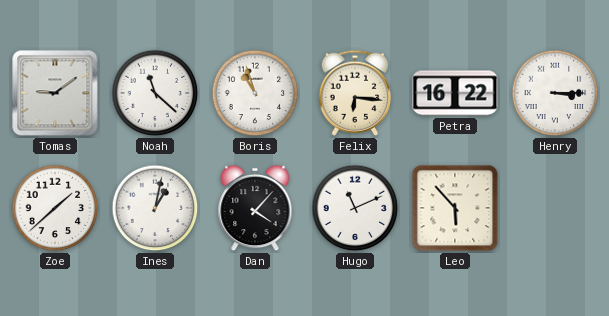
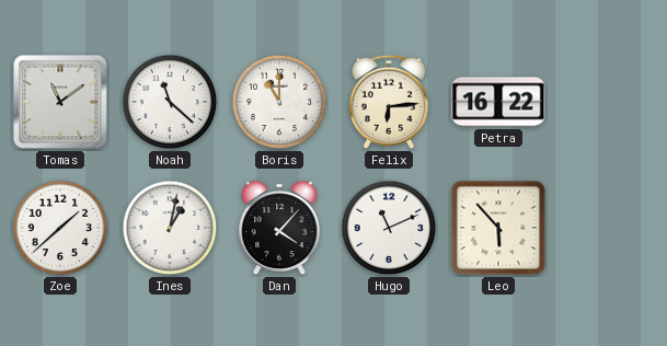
Tomas: 9:09 -> 11:09 (60, 102)
Boris: 10:57 -> 11:00 (279, 102)
Felix: 6:16 -> 6:14 (389, 102)
Henry: 3:15 -> none (555, 93)
